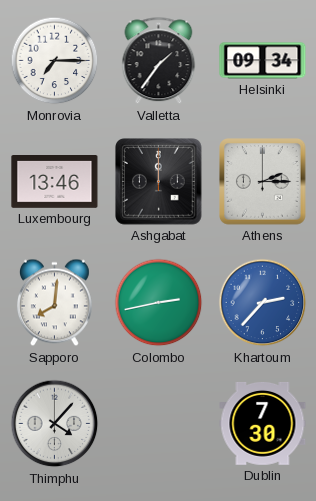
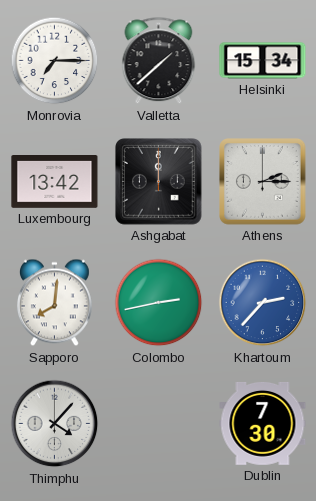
Valletta: 1:36 -> 1:38 (159, 61)
Helsinki: 09:34 -> 15:34 (263, 61)
Luxembourg: 13:46 -> 13:42 (55, 182)
